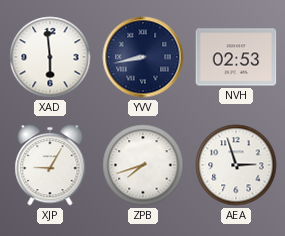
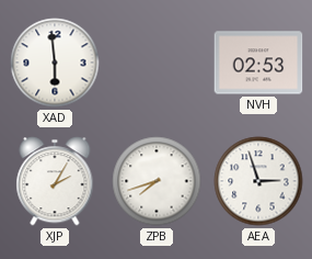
YVV: 8:43 -> none (143, 57)
XJP: 9:05 -> 2:05 (55, 181)
